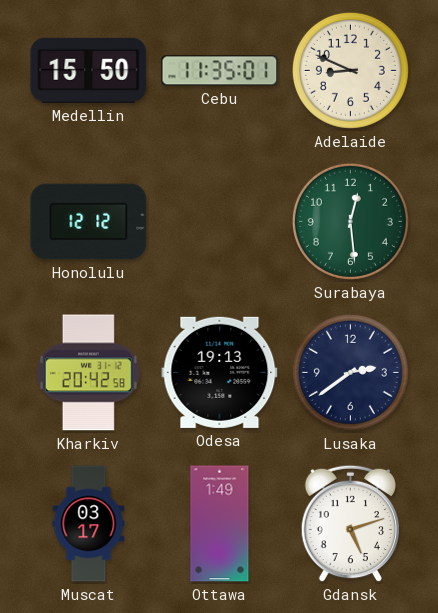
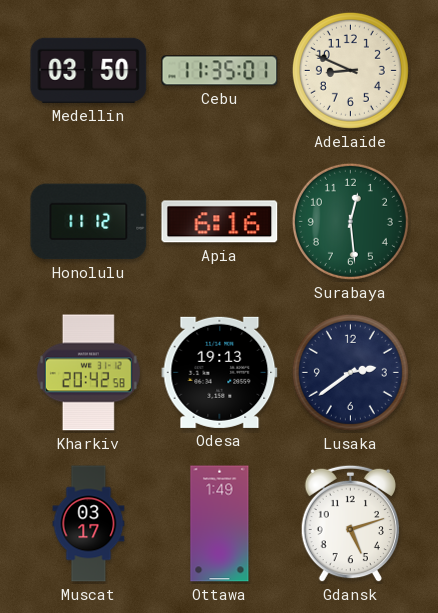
Medellin: 15:50 -> 03:50 (89, 70)
Honolulu: 12:12 -> 11:12 (89, 222)
Apia: none -> 6:16 (220, 222)
